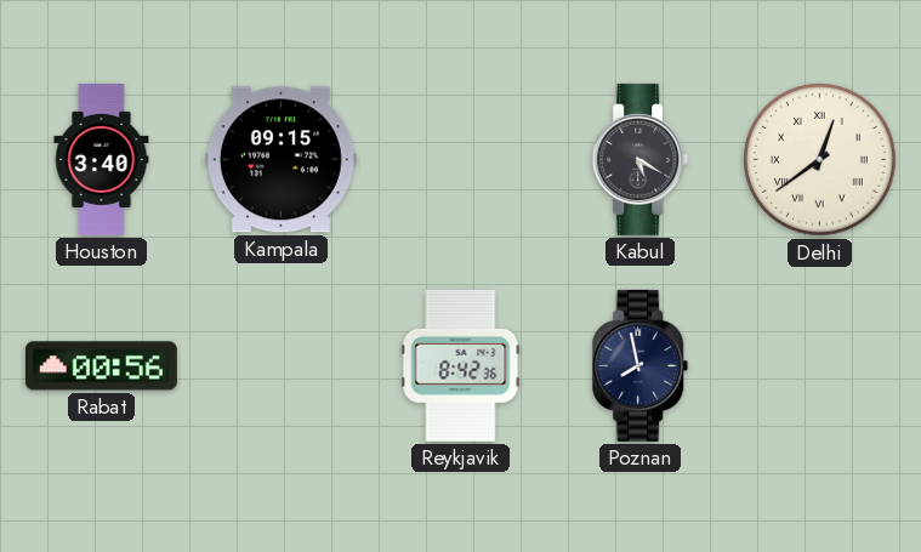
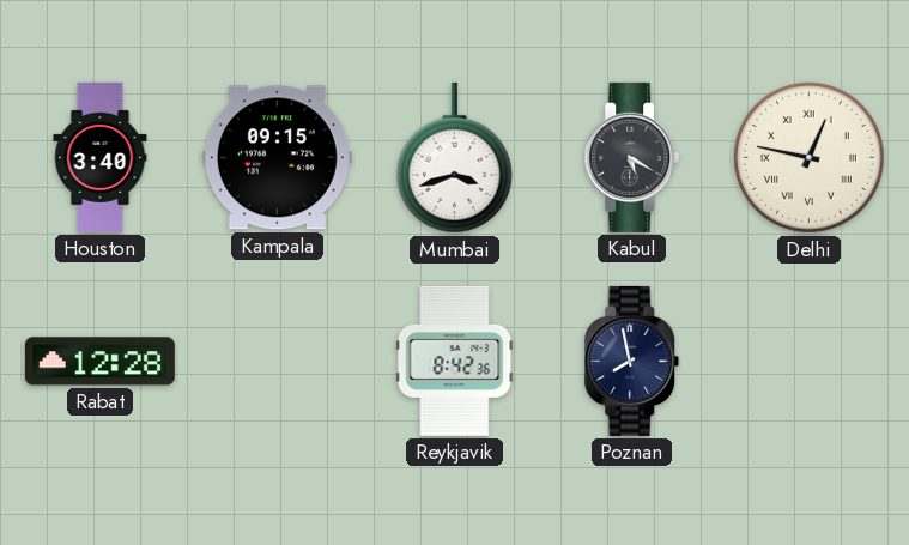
Mumbai: none -> 3:42 (454, 158)
Delhi: 12:39 -> 12:47 (810, 158)
Rabat: 00:56 -> 12:28 (99, 362)
